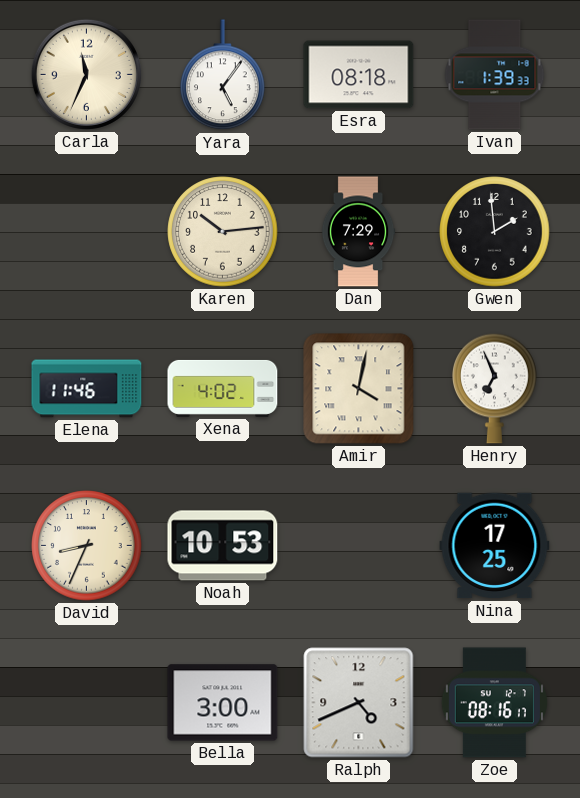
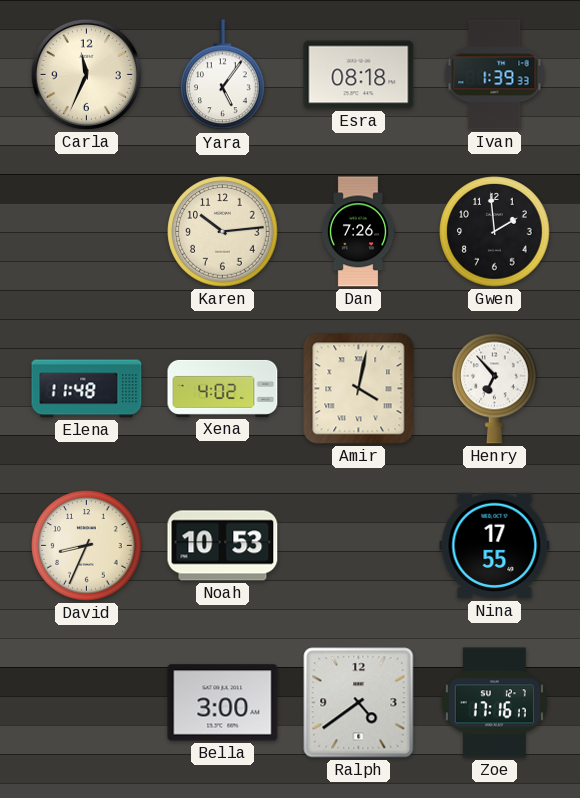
Dan: 7:29 -> 7:26 (358, 232)
Elena: 11:46 -> 11:48 (87, 389)
Henry: 6:56 -> 6:53 (495, 388)
Nina: 17:25 -> 17:55 (495, 546)
Ralph: 4:41 -> 4:39 (359, 703)
Zoe: 08:16 -> 17:16 (494, 703)
